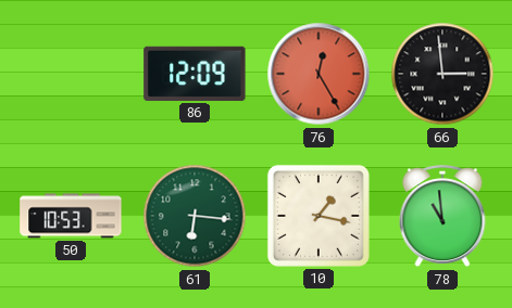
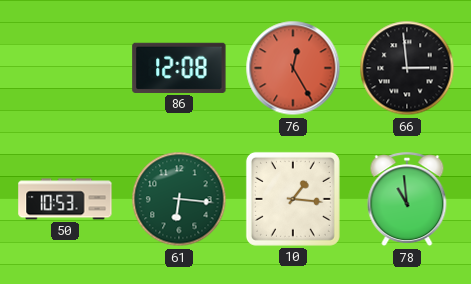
86: 12:09 -> 12:08 (179, 68)
10: 1:17 -> 1:16 (293, 199)
